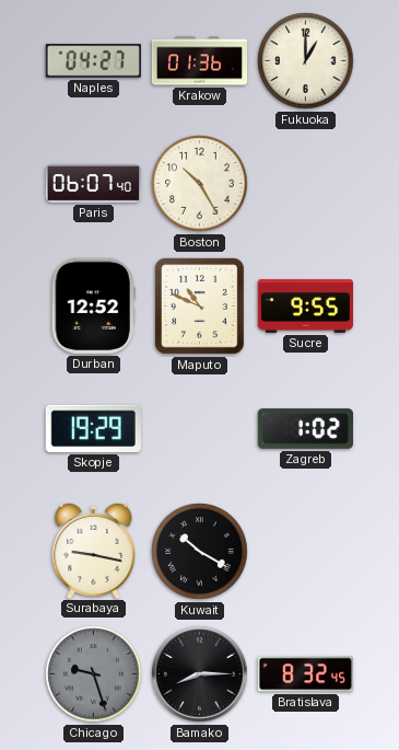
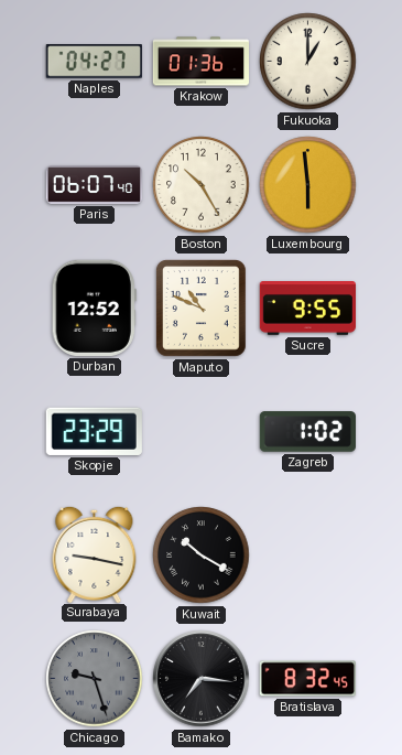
Luxembourg: none -> 5:59 (308, 185)
Skopje: 19:29 -> 23:29 (94, 431)
Bamako: 8:15 -> 7:16 (202, 679)
